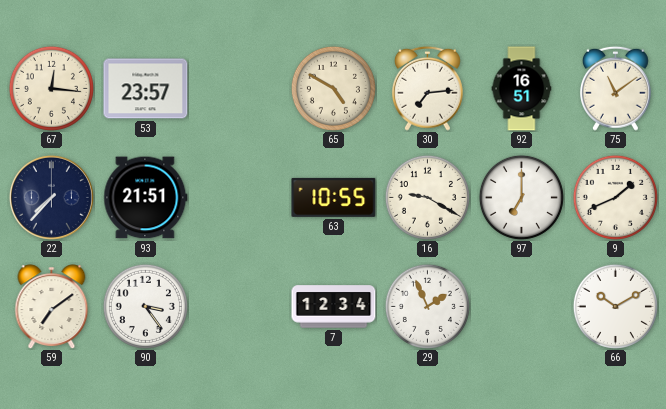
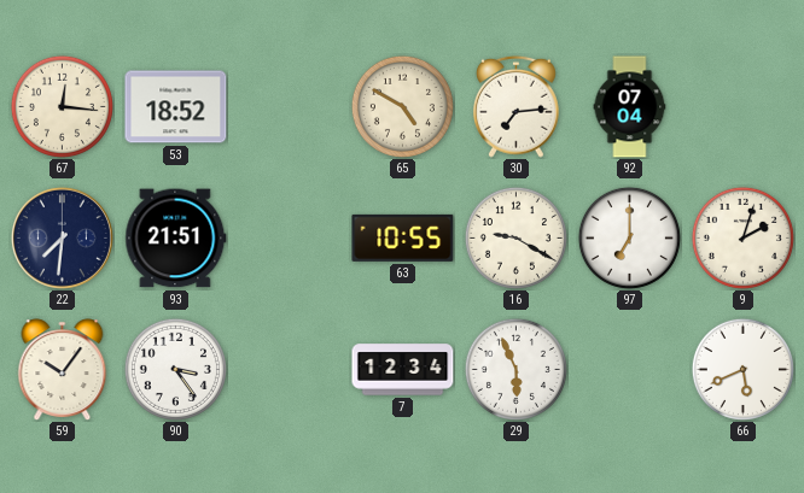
53: 23:57 -> 18:52 (176, 107)
92: 16:51 -> 07:04 (630, 107)
75: 11:09 -> none (615, 88)
22: 7:37 -> 7:31 (62, 237)
9: 1:41 -> 2:03 (742, 237)
59: 7:09 -> 10:06 (63, 370)
29: 1:56 -> 5:56 (515, 369)
66: 10:10 -> 5:41 (742, 369)
